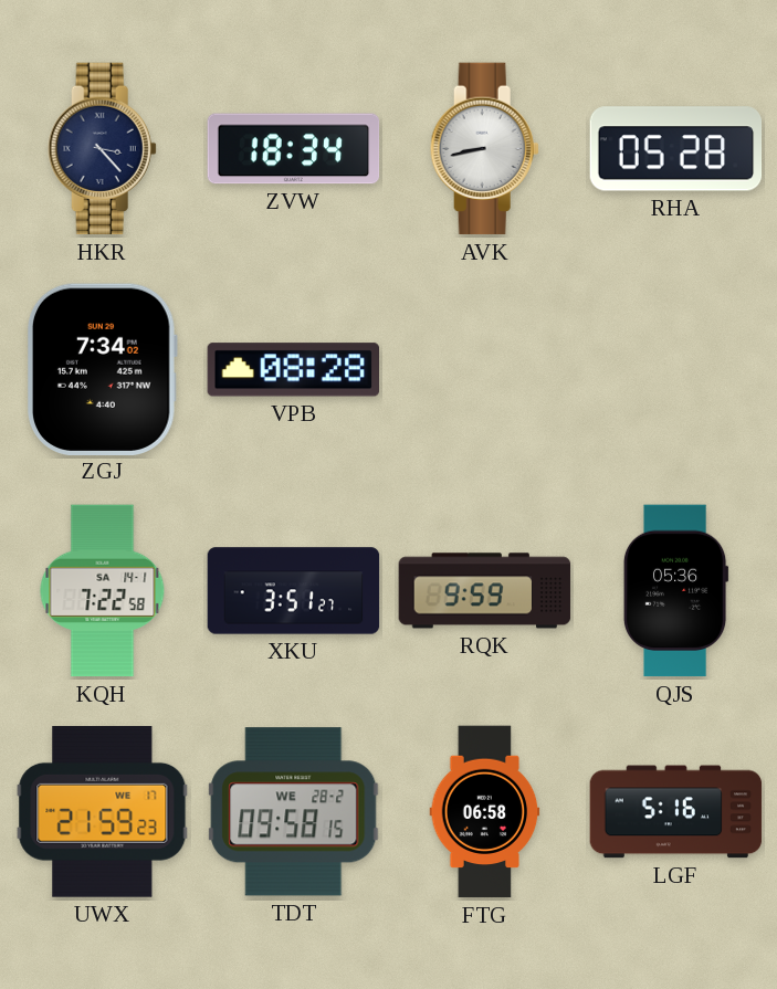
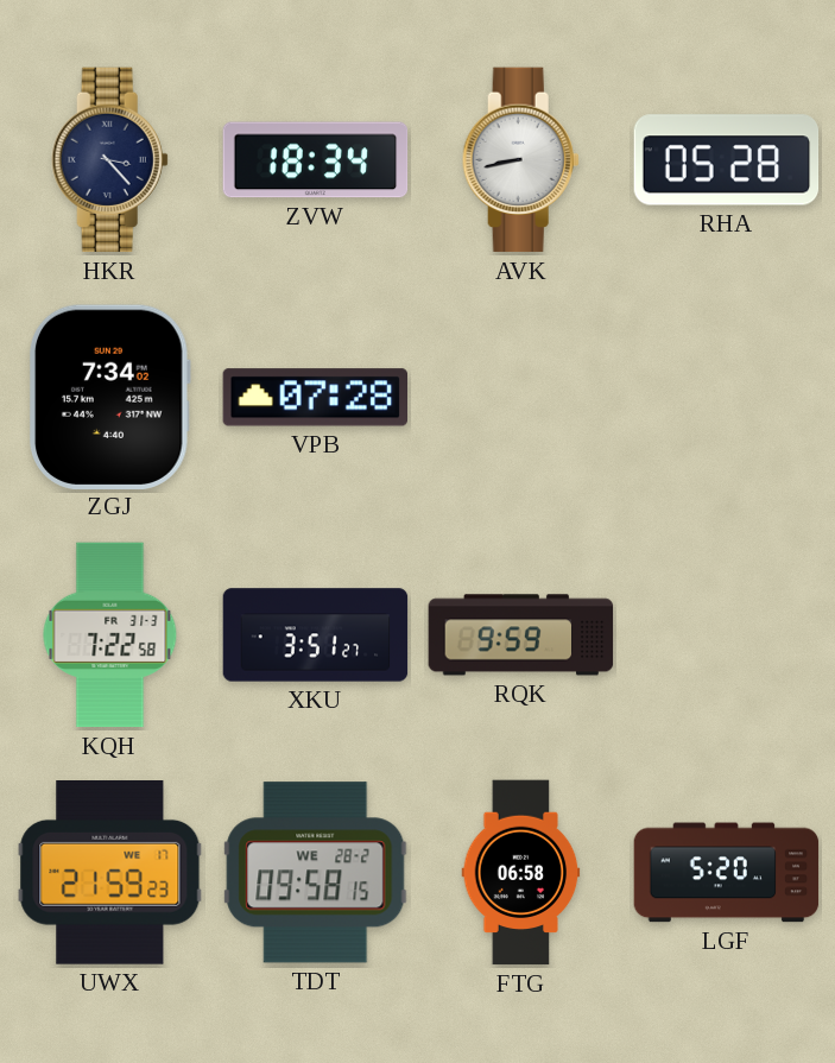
VPB: 08:28 -> 07:28 (315, 398)
KQH date: SA 14-1 -> FR 31-3 (110, 635)
QJS: 05:36 -> none (675, 591)
LGF: 5:16 -> 5:20 (727, 873)
